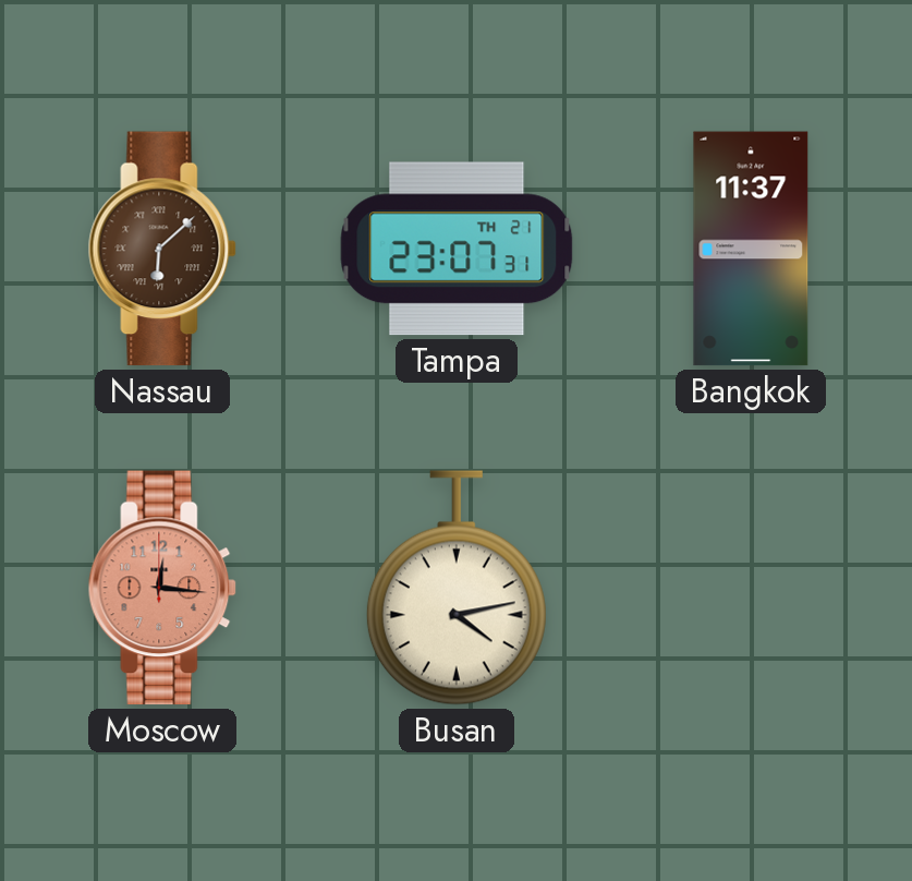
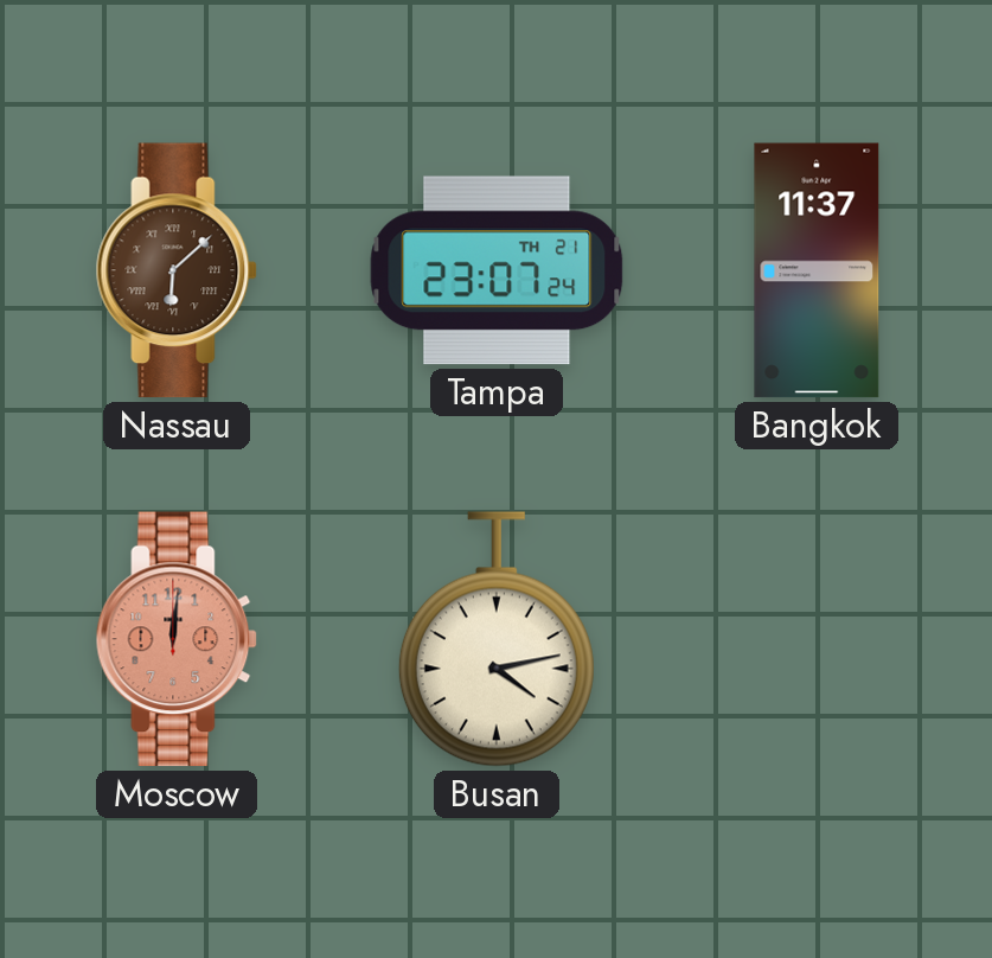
Tampa: 23:07:31 -> 23:07:24 (497, 270)
Moscow: 12:16 -> 12:01 (177, 639)
